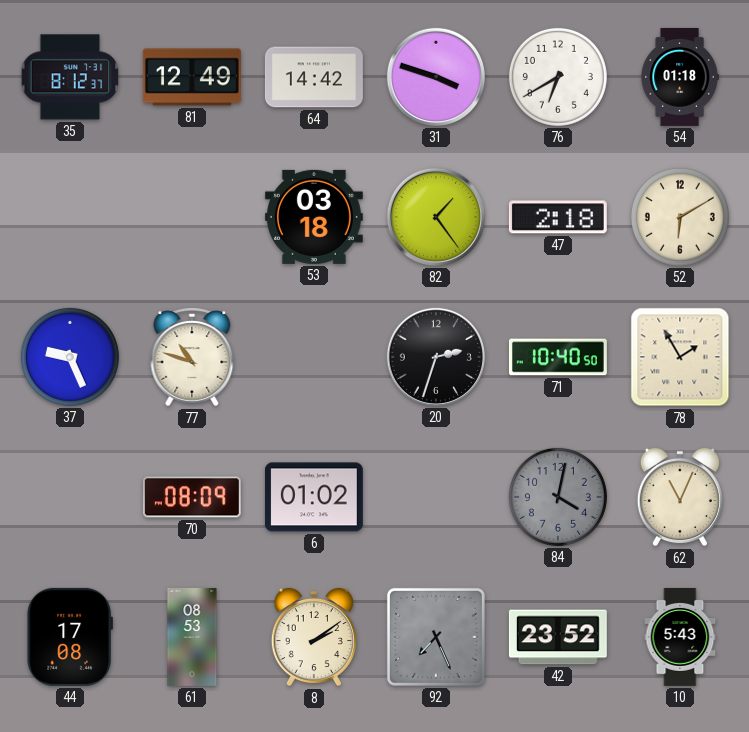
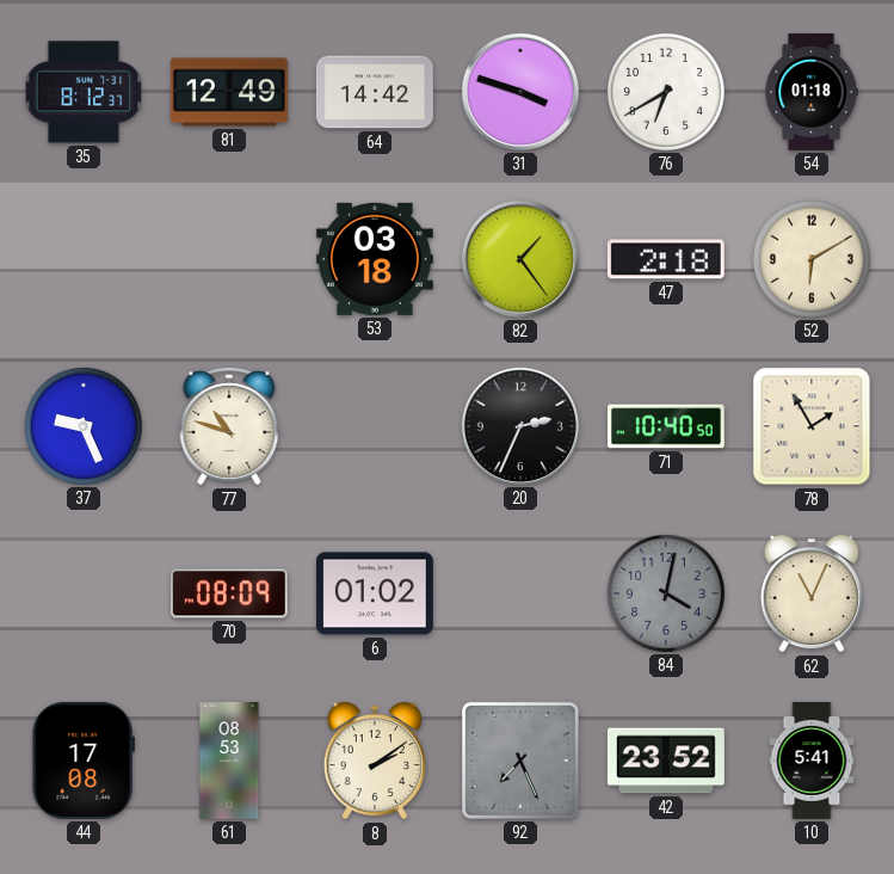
20: 2:33 -> 2:34 (520, 426)
10: 5:43 -> 5:41 (812, 761)
